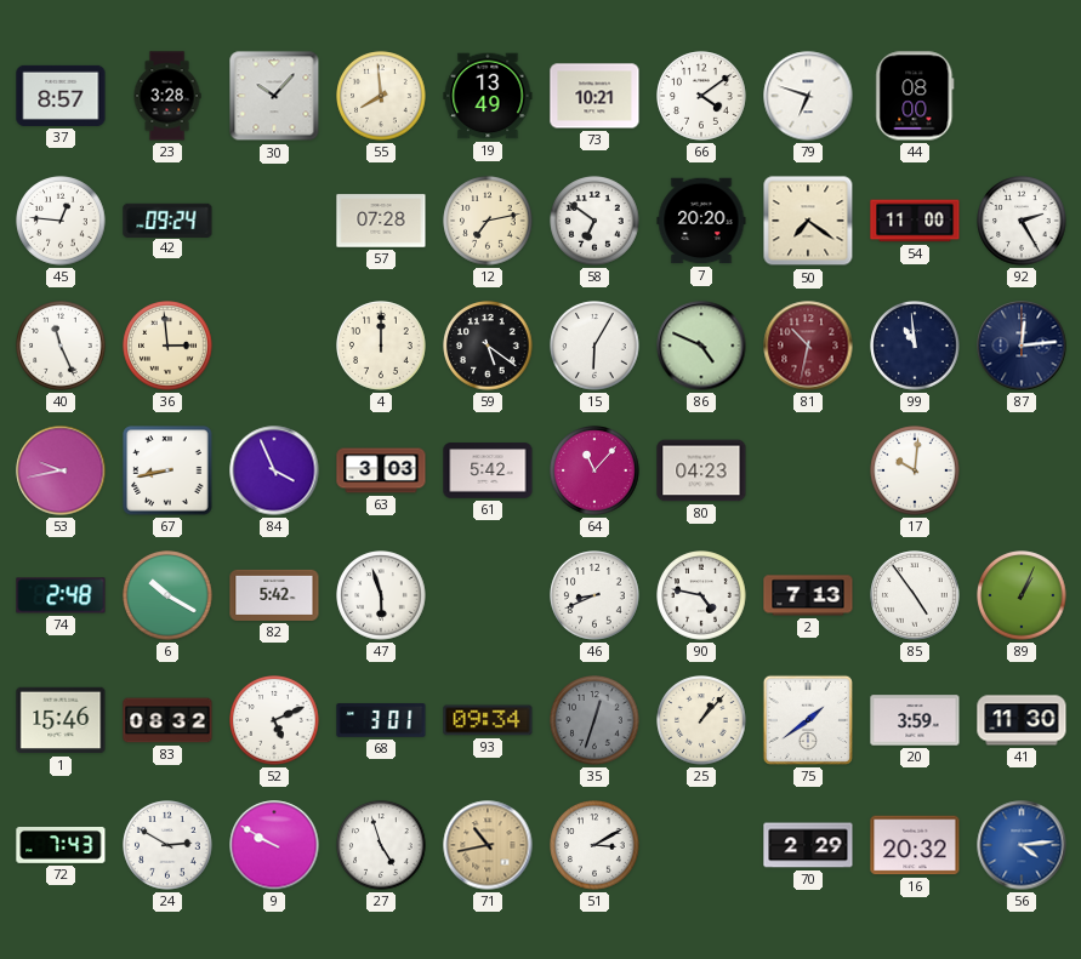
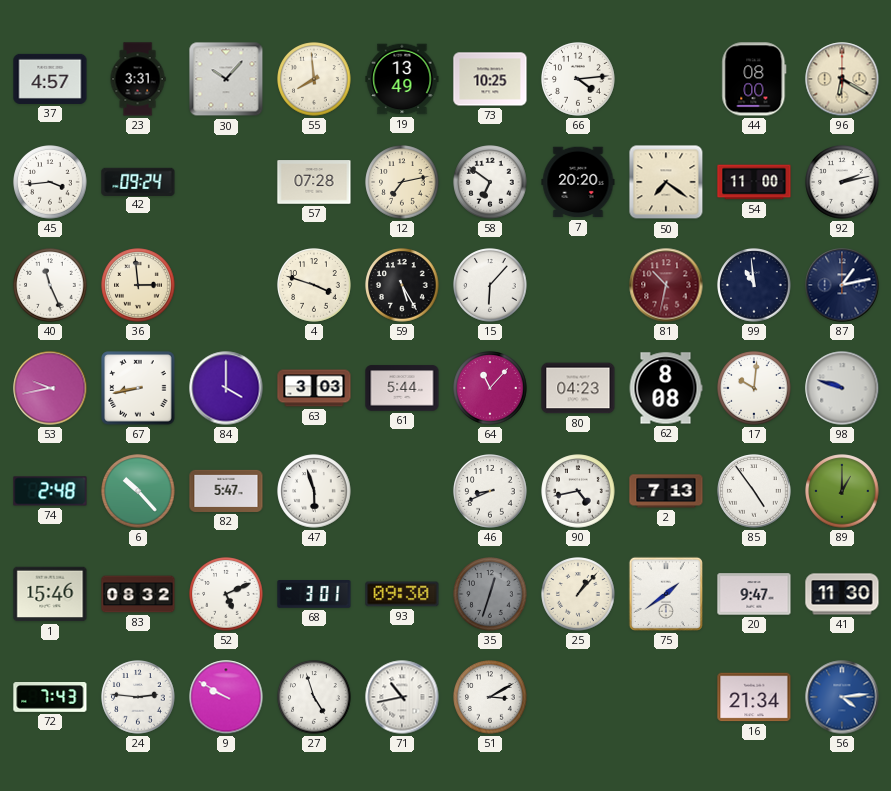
37: 8:57 -> 4:57 (50, 79)
23: 3:28 -> 3:31 (138, 79)
73: 10:21 -> 10:25 (490, 79)
66: 4:09 -> 4:14 (578, 79)
79: 6:48 -> none (808, 96)
96: none -> 6:20 (842, 79)
45: 12:46 -> 3:44 (50, 182)
92: 2:25 -> 2:13 (842, 182)
4: 12:00 -> 3:48 (314, 285)
59: 5:21 -> 5:25 (402, 285)
15: 6:05 -> 6:07 (490, 285)
86: 4:49 -> none (701, 346)
87: 12:14 -> 1:13 (842, 285)
84: 3:56 -> 4:00 (226, 388)
61: 5:42 -> 5:44 (402, 388)
62: none -> 8:08 (666, 388)
98: none -> 9:48 (842, 388)
6: 10:20 -> 10:23 (138, 491)
82: 5:42 -> 5:47 (226, 491)
90: 4:47 -> 4:43 (578, 491)
89: 1:04 -> 1:00 (842, 491)
93: 09:34 -> 09:30 (402, 594)
20: 3:59 -> 9:47 (754, 594)
24: 2:50 -> 2:46 (138, 697)
71 dial: champagne -> white (402, 697)
70: 2:29 -> none (808, 845)
16: 20:32 -> 21:34 (754, 697)
